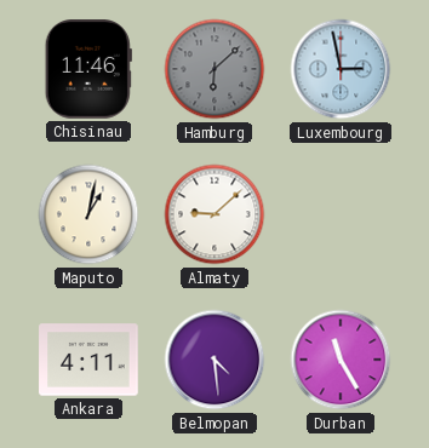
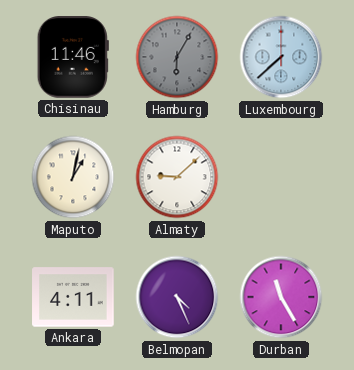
Hamburg: 6:08 -> 6:05 (177, 57)
Luxembourg: 2:58 -> 7:38 (281, 57)
Belmopan: 4:29 -> 4:26 (177, 297)
